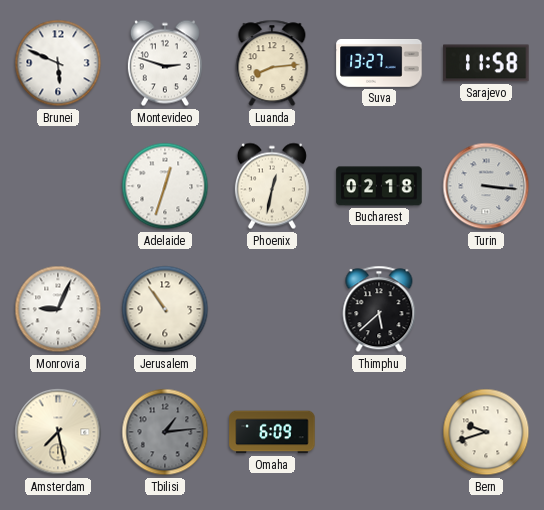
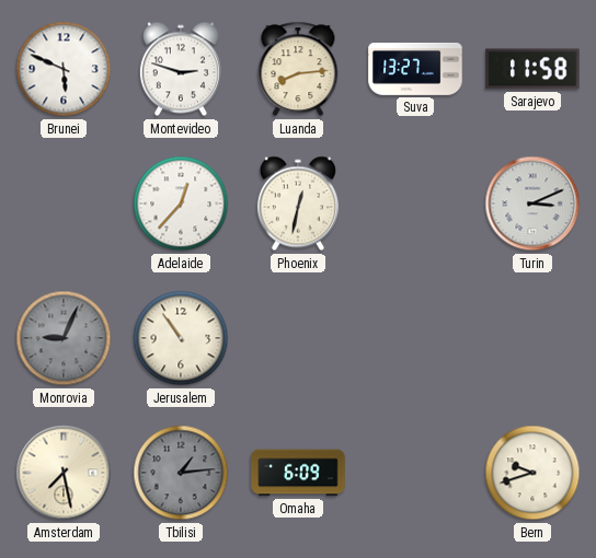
Adelaide: 12:33 -> 12:37 (181, 204)
Bucharest: 02:18 -> none (379, 186)
Turin: 3:16 -> 3:11 (532, 204)
Monrovia dial: white -> grey (64, 338)
Thimphu: 5:38 -> none (379, 309)
